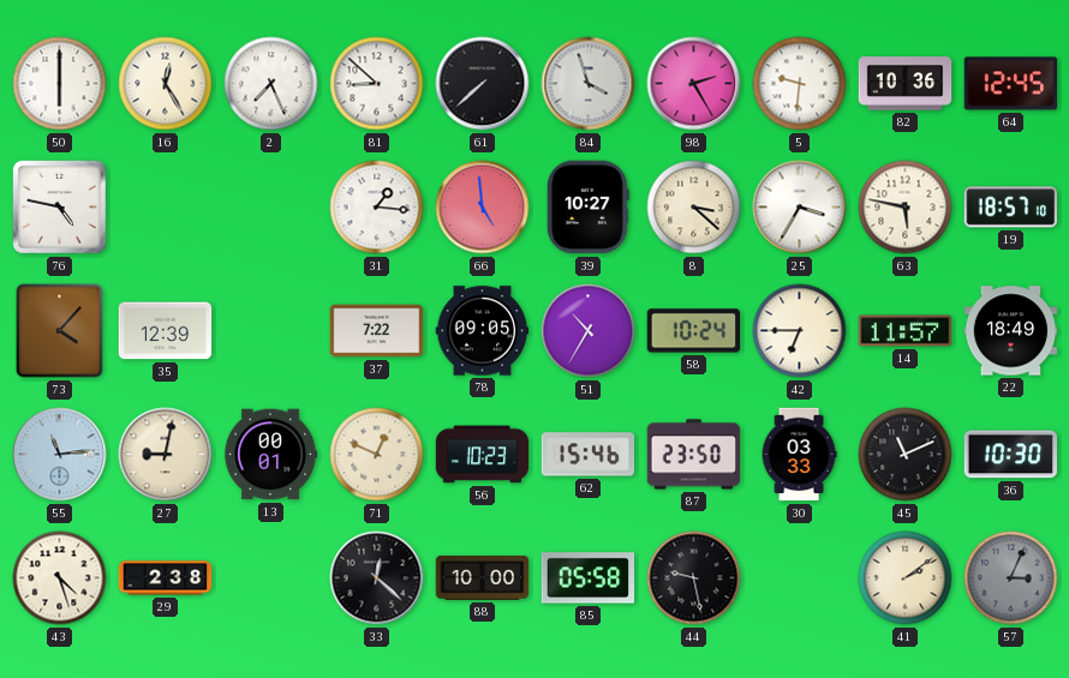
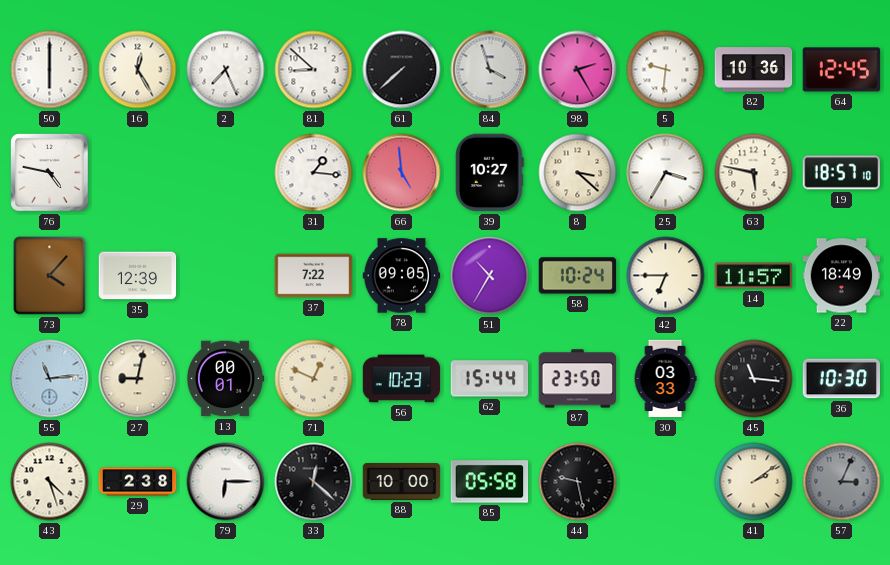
62: 15:46 -> 15:44 (490, 379)
45: 11:11 -> 11:16 (754, 379)
79: none -> 6:15 (226, 482)
